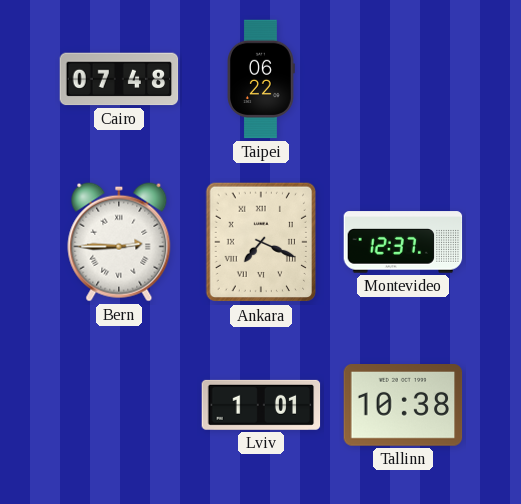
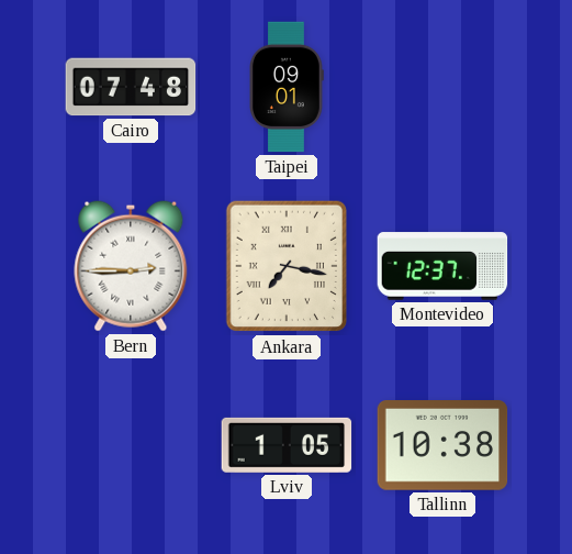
Taipei: 06:22 -> 09:01 (287, 87)
Ankara: 7:19 -> 7:17 (285, 266)
Lviv: 1:01 -> 1:05 (287, 445)
